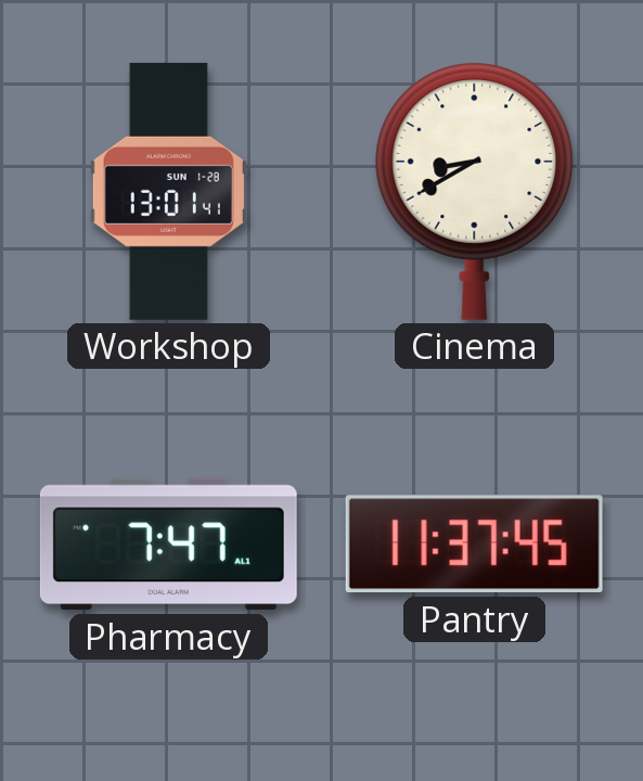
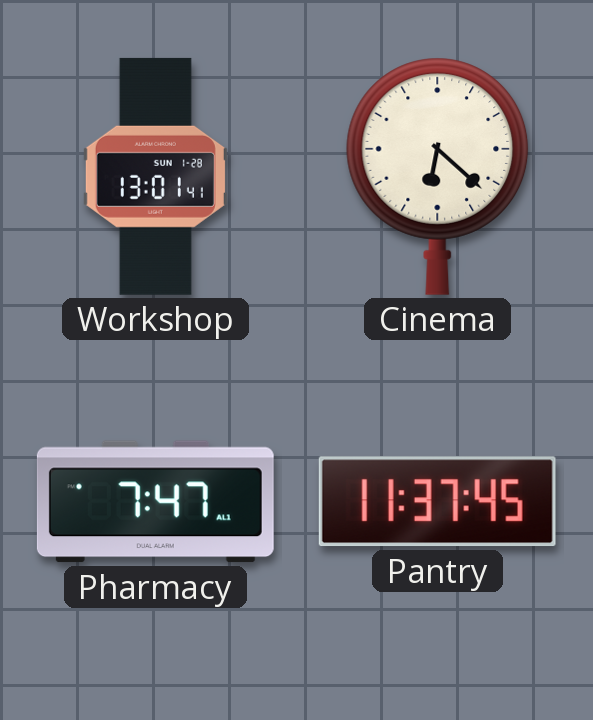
Cinema: 8:40 -> 6:22 (438, 176)
